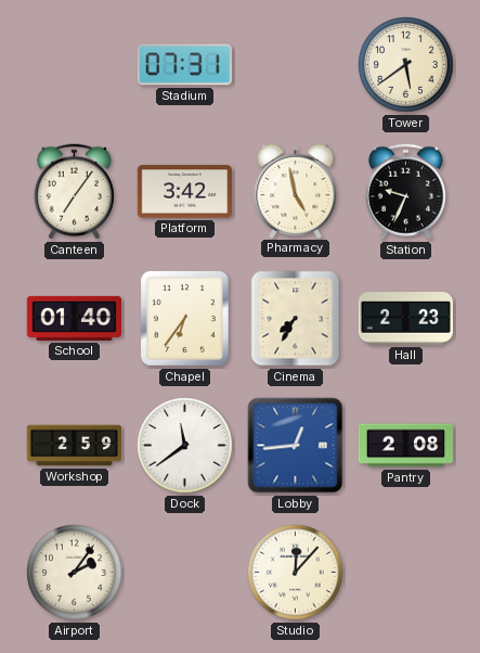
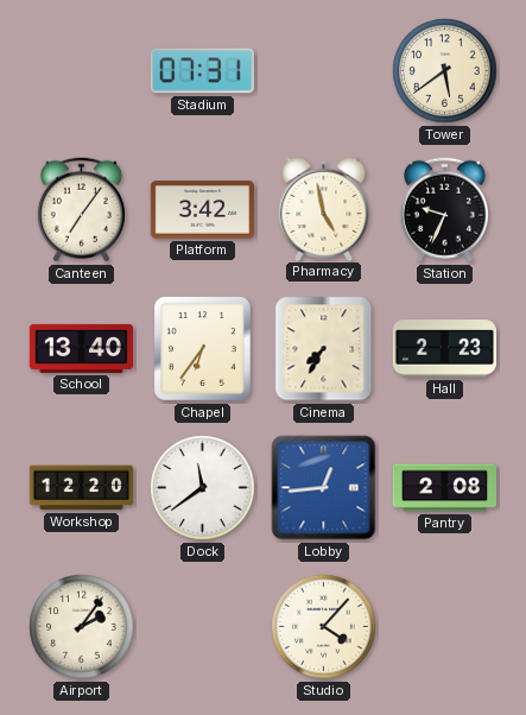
School: 01:40 -> 13:40 (81, 348)
Workshop: 2:59 -> 12:20 (81, 488)
Studio: 12:07 -> 4:07 (324, 627)
